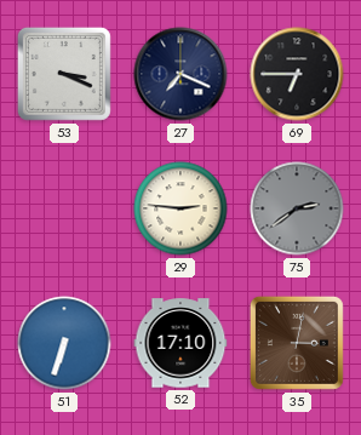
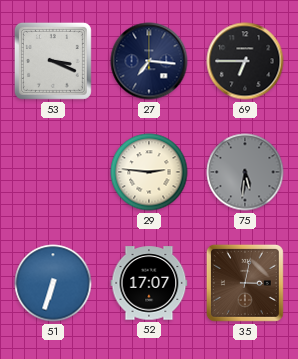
27: 7:19 -> 7:16 (149, 61)
75: 2:39 -> 5:31 (245, 172)
52: 17:10 -> 17:07 (149, 283)
